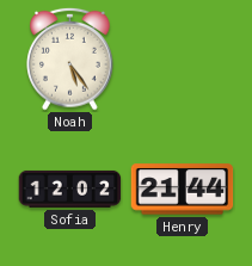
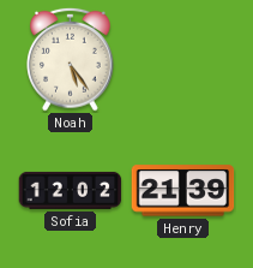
Henry: 21:44 -> 21:39 (183, 191)
